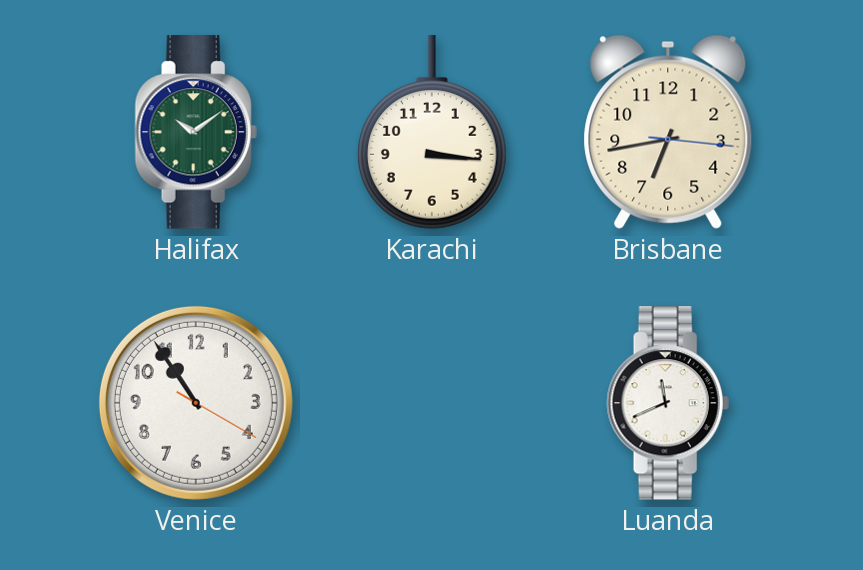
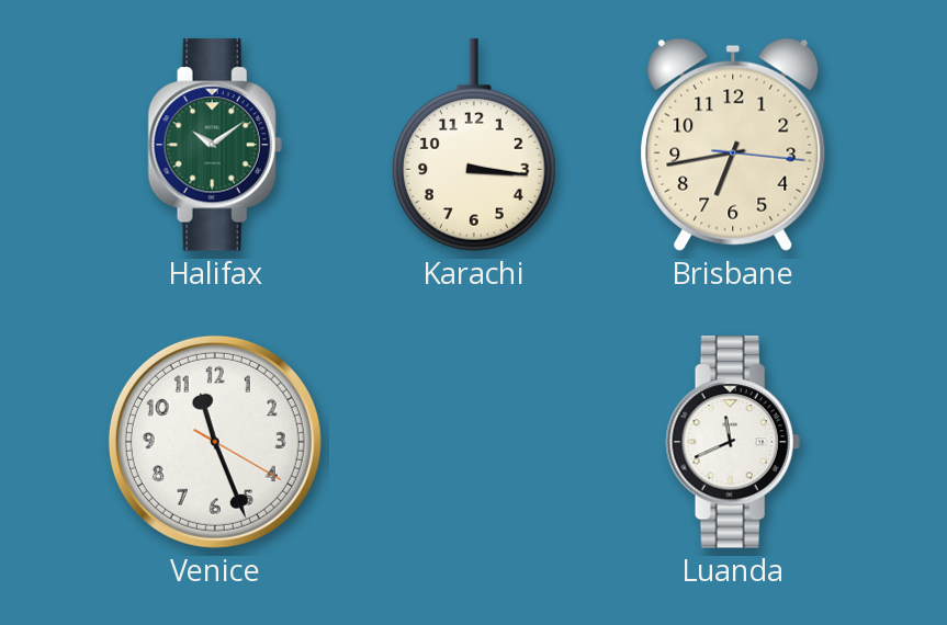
Venice: 10:54 -> 11:26 (215, 442)
